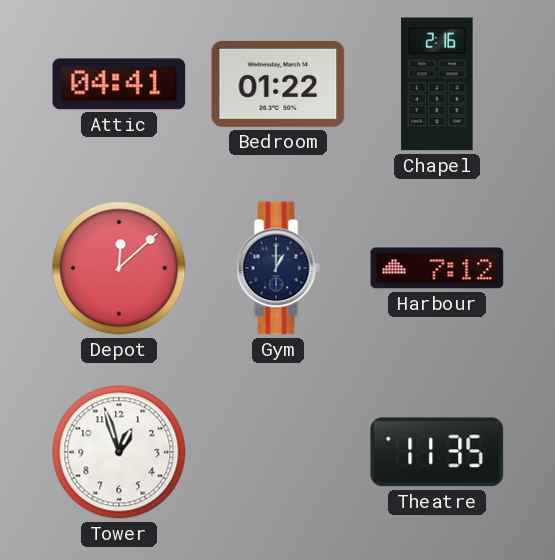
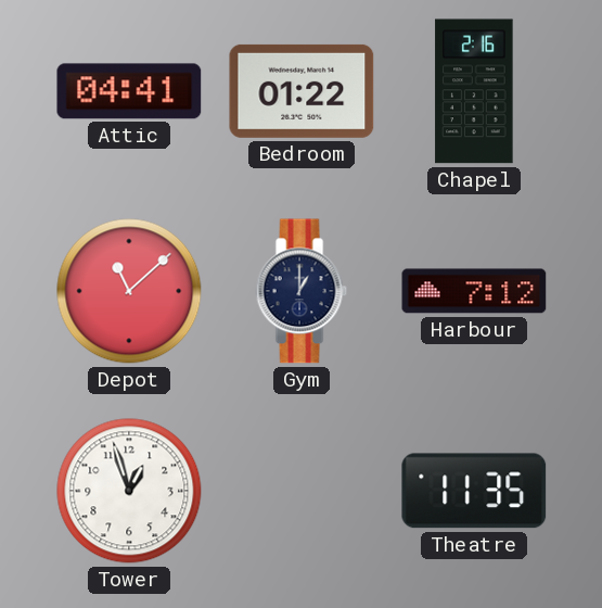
Depot: 12:08 -> 11:08 (129, 291)
